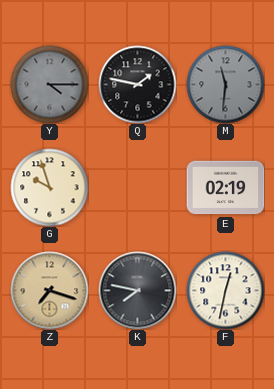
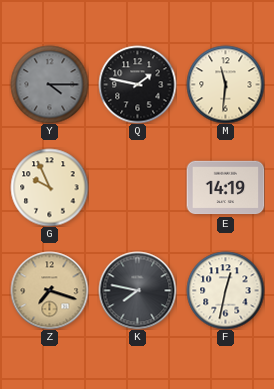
M dial: grey -> cream (225, 84)
G: 9:57 -> 9:56 (49, 187)
E: 02:19 -> 14:19 (225, 188)
